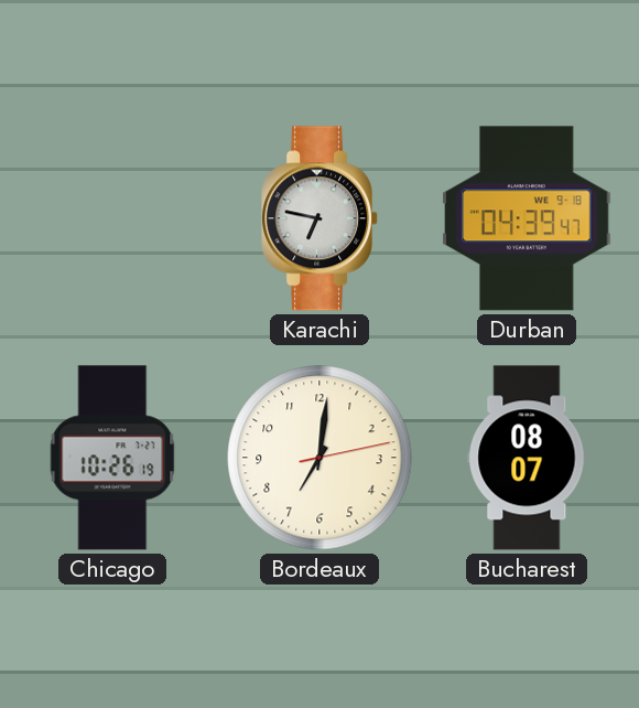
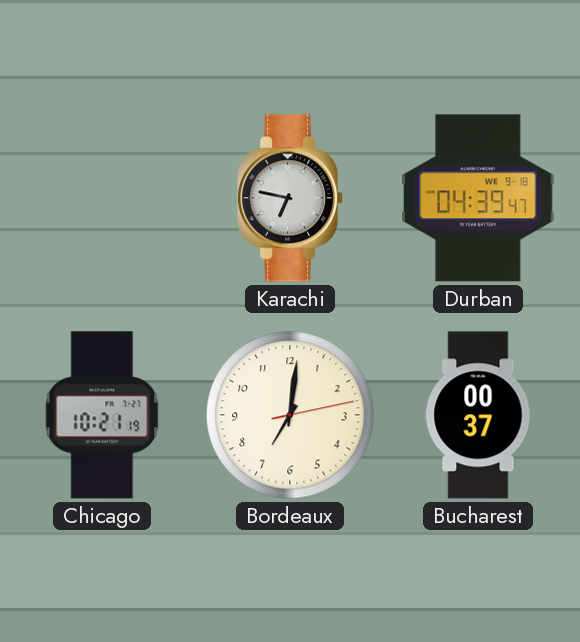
Chicago: 10:26 -> 10:21 (102, 415)
Bucharest: 08:07 -> 00:37 (478, 415)
